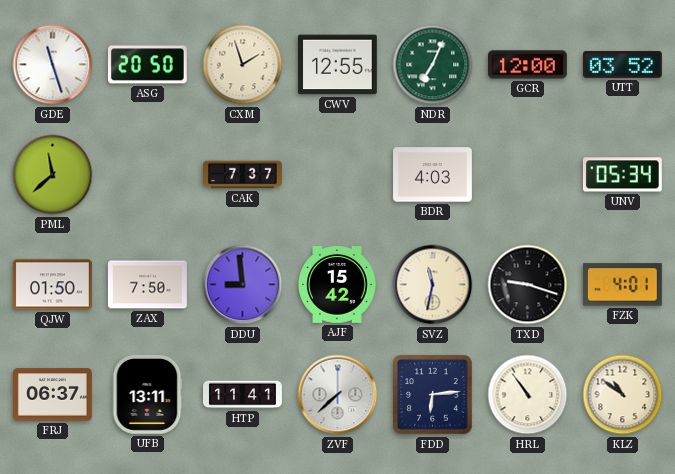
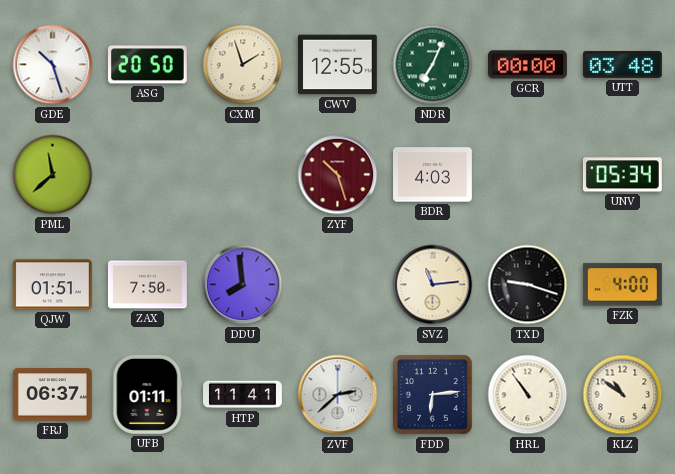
GDE: 11:27 -> 10:27 (53, 65)
GCR: 12:00 -> 00:00 (527, 65)
UTT: 03:52 -> 03:48 (622, 64)
CAK: 7:37 -> none (243, 175)
ZYF: none -> 10:27 (338, 175)
QJW: 01:50 -> 01:51 (52, 285)
DDU: 8:59 -> 7:59 (243, 285)
AJF: 15:42 -> none (337, 285)
SVZ: 11:32 -> 11:14 (433, 285)
FZK: 4:01 -> 4:00 (622, 285)
UFB: 13:11 -> 01:11 (147, 394)
ZVF: 7:38 -> 2:38 (338, 395)
